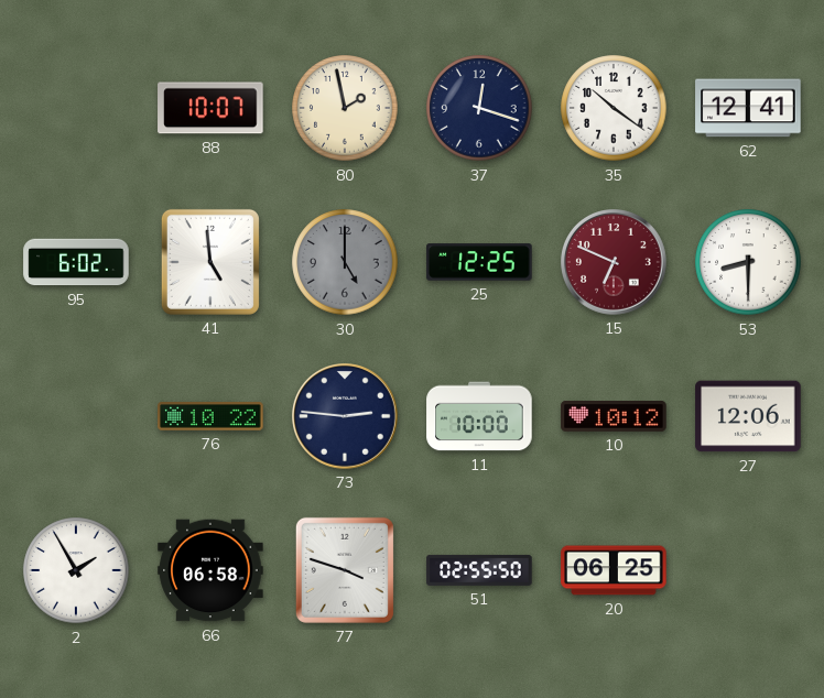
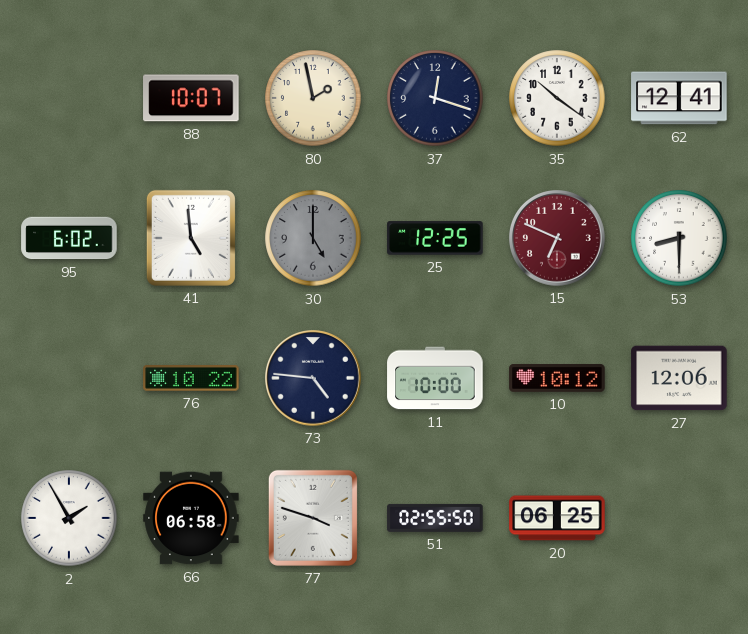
73: 2:46 -> 4:46 (314, 379)
